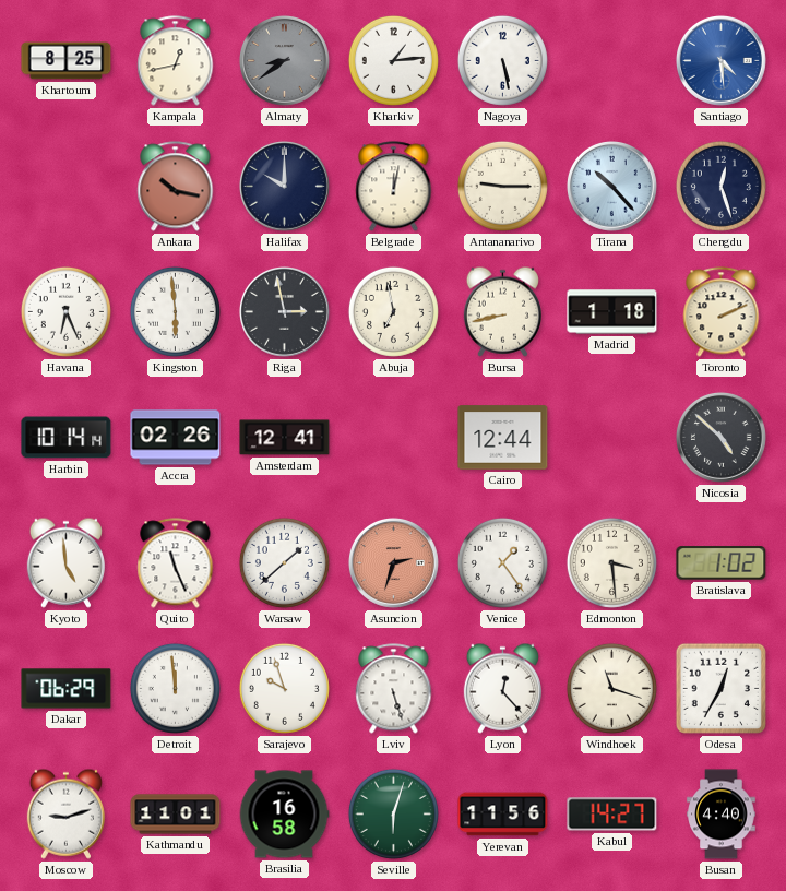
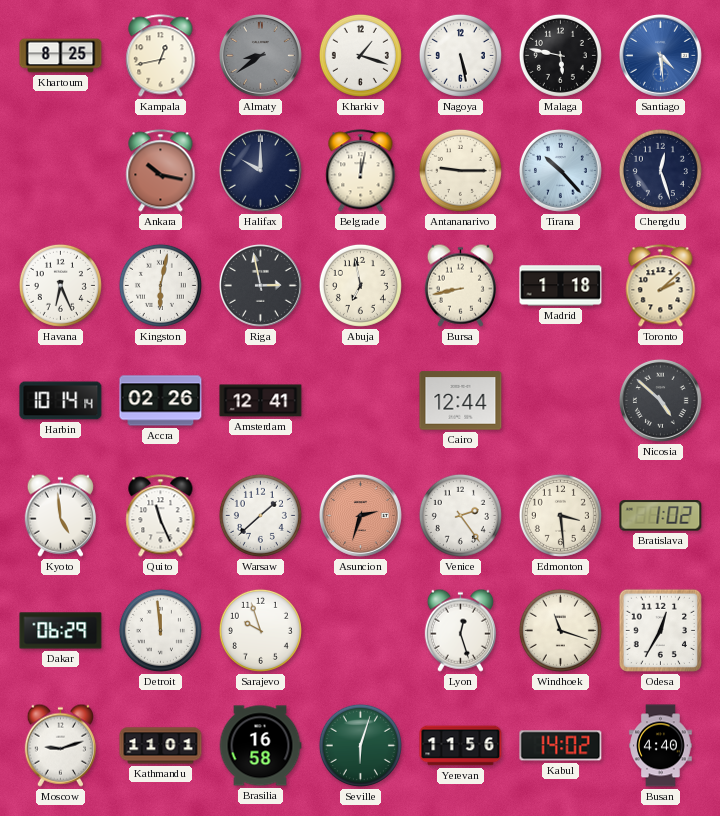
Kharkiv: 1:14 -> 1:18 (360, 55)
Malaga: none -> 5:47 (560, 55)
Kingston: 5:59 -> 6:02 (160, 285)
Toronto: 2:11 -> 2:08 (661, 286)
Venice: 1:24 -> 2:24 (460, 515)
Lviv: 5:27 -> none (394, 689)
Lyon: 12:23 -> 12:27 (460, 630)
Kabul: 14:27 -> 14:02 (561, 746)
